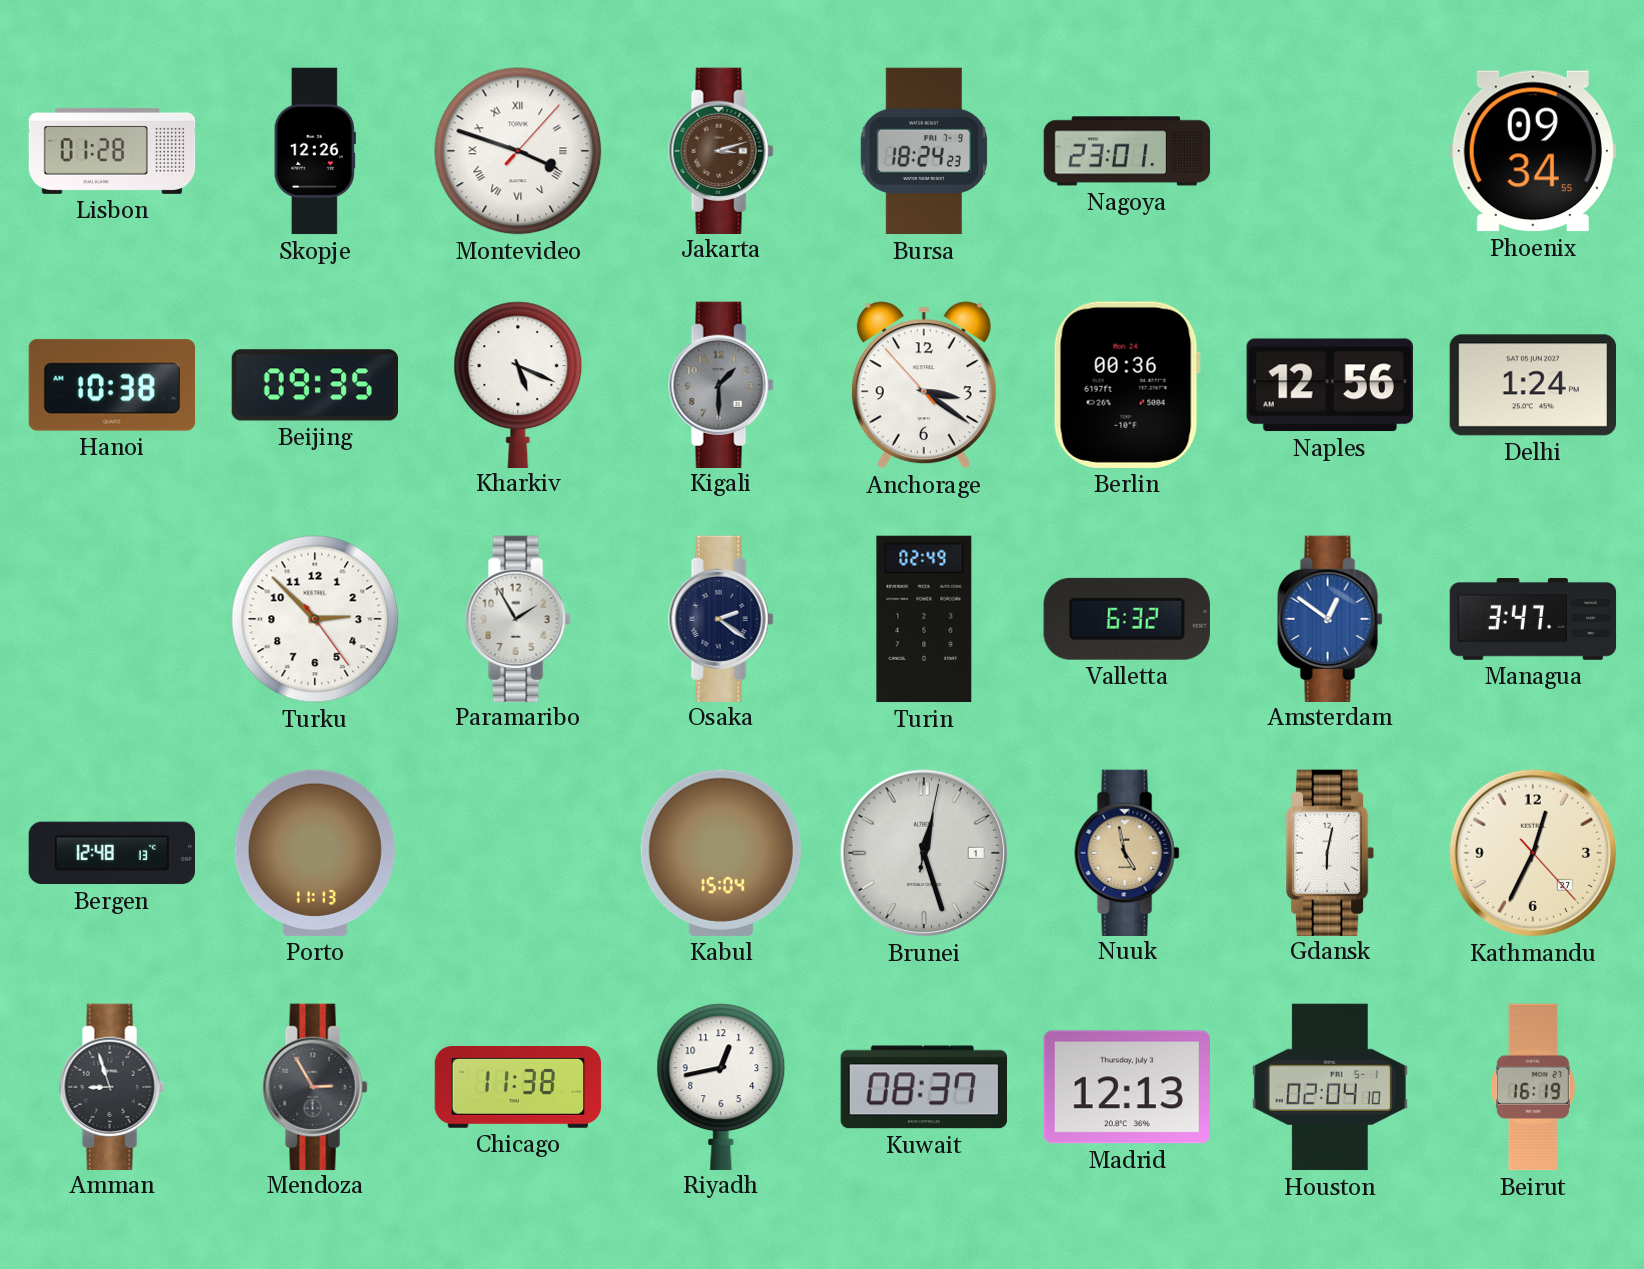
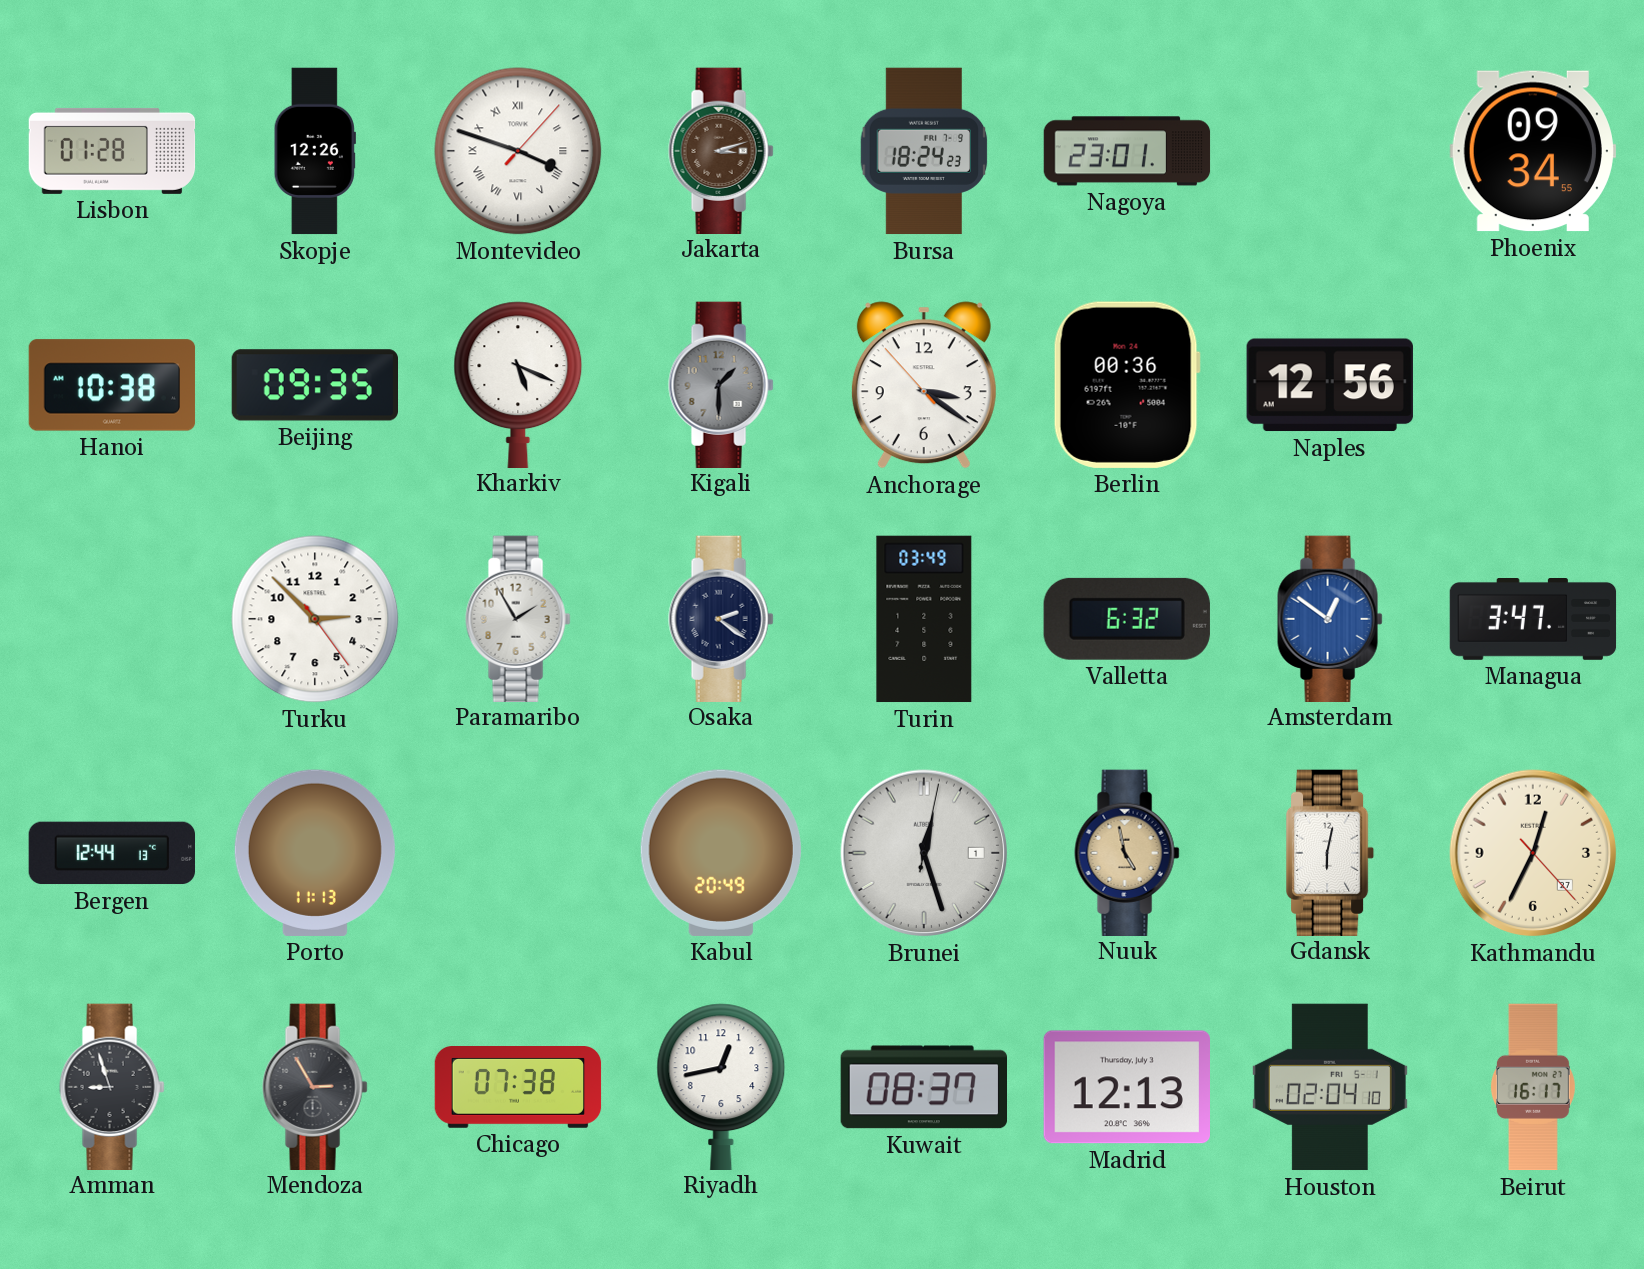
Delhi: 1:24 -> none (1532, 385)
Turin: 02:49 -> 03:49 (924, 619)
Bergen: 12:48 -> 12:44 (111, 853)
Kabul: 15:04 -> 20:49 (721, 853)
Chicago: 11:38 -> 07:38 (518, 1088)
Beirut: 16:19 -> 16:17 (1533, 1087)
